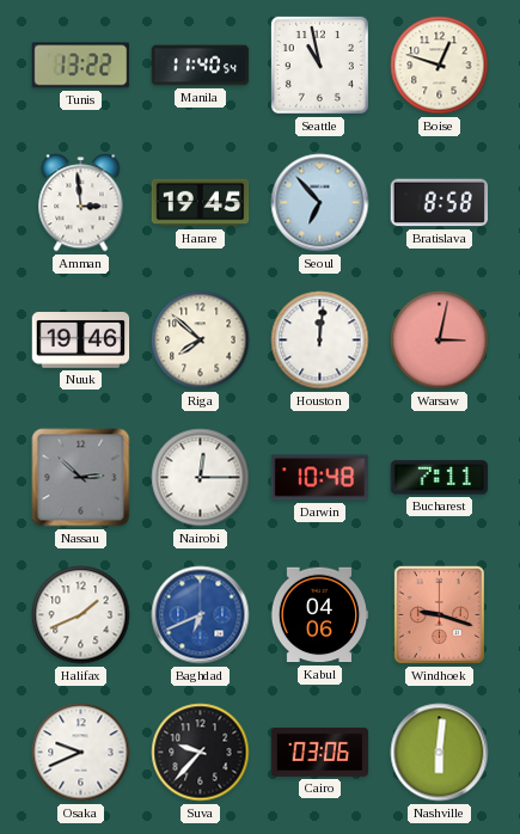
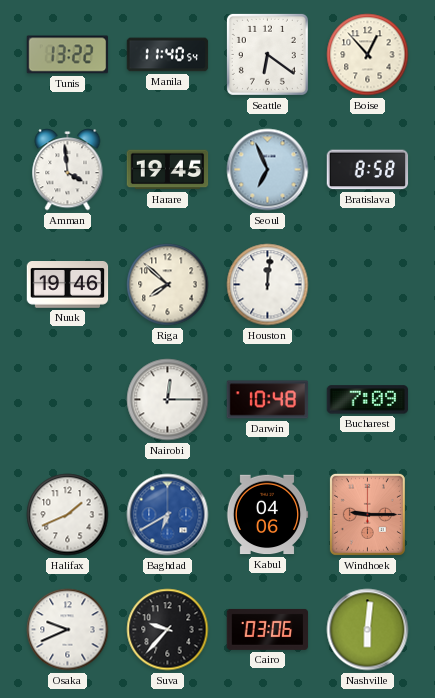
Seattle: 10:58 -> 6:21 (267, 54)
Boise: 12:48 -> 12:53 (368, 55)
Amman: 2:59 -> 3:59 (68, 170)
Seoul: 6:53 -> 6:56 (268, 170)
Warsaw: 3:02 -> none (440, 341)
Nassau: 2:52 -> none (81, 478)
Bucharest: 7:11 -> 7:09 (368, 400)
Baghdad: 6:41 -> 6:40 (168, 515)
Windhoek: 9:18 -> 9:15 (367, 514)
